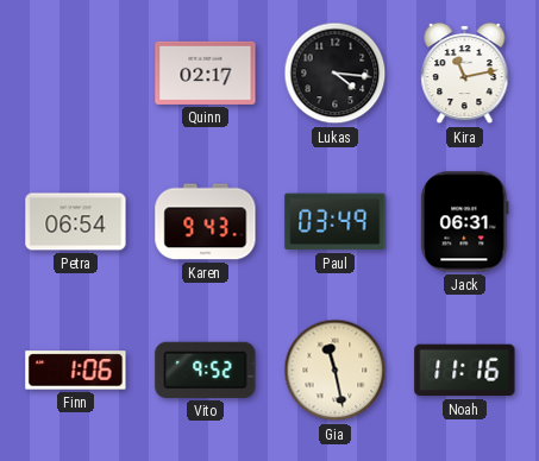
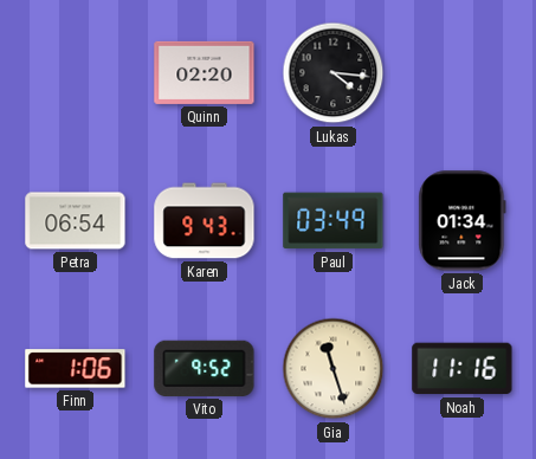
Quinn: 02:17 -> 02:20 (205, 72)
Kira: 11:13 -> none (465, 74)
Jack: 06:31 -> 01:34 (463, 221)
Gia: 11:28 -> 11:27 (334, 369)
